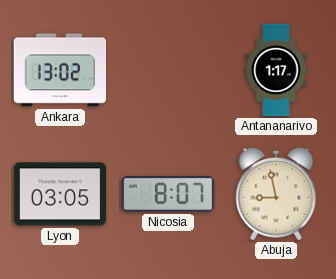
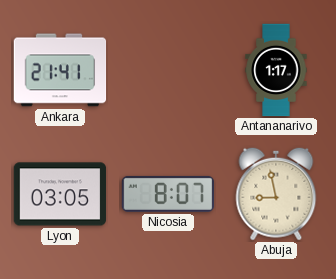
Ankara: 13:02 -> 21:41 (60, 70)
